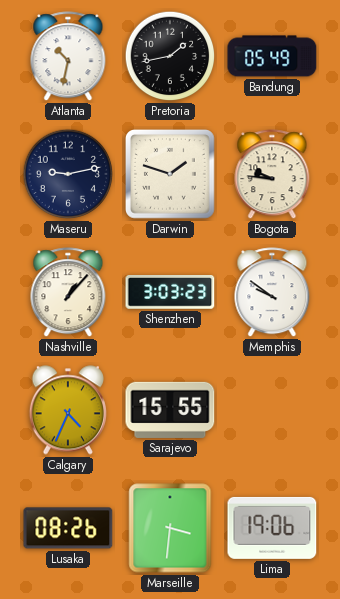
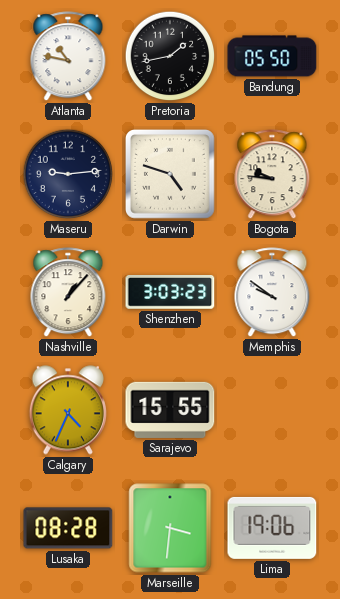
Atlanta: 10:32 -> 10:47 (68, 57)
Bandung: 05:49 -> 05:50 (272, 56)
Maseru: 9:13 -> 9:14 (68, 174)
Darwin: 1:48 -> 4:48 (171, 175)
Lusaka: 08:26 -> 08:28 (68, 528)
